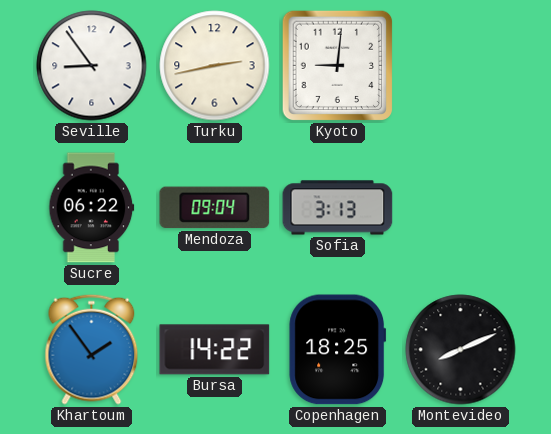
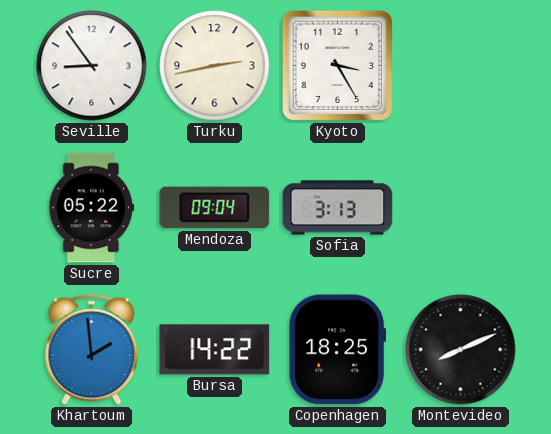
Kyoto: 9:01 -> 3:25 (338, 66)
Sucre: 06:22 -> 05:22 (92, 208)
Khartoum: 1:54 -> 1:59 (92, 349)
